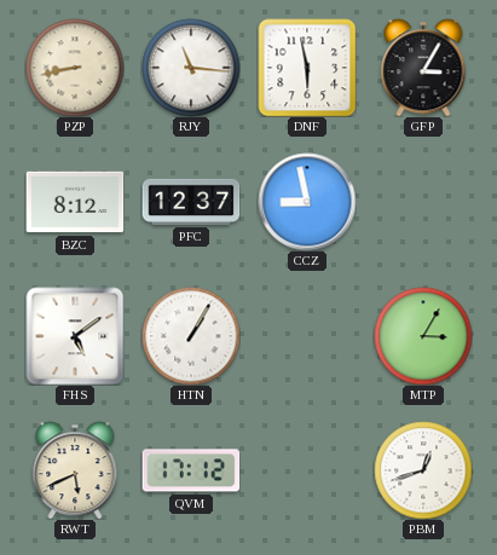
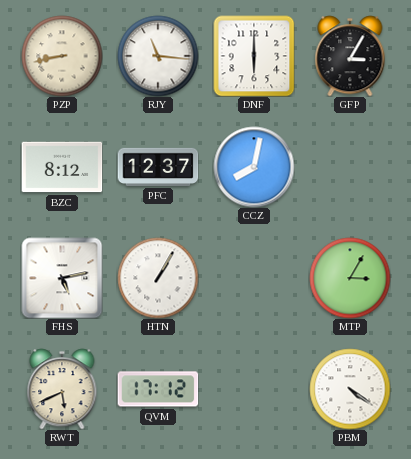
DNF: 5:58 -> 6:00 (254, 56)
CCZ: 8:58 -> 8:02 (254, 167)
FHS: 5:09 -> 5:13 (62, 278)
PBM: 12:42 -> 4:21 (350, 389)
